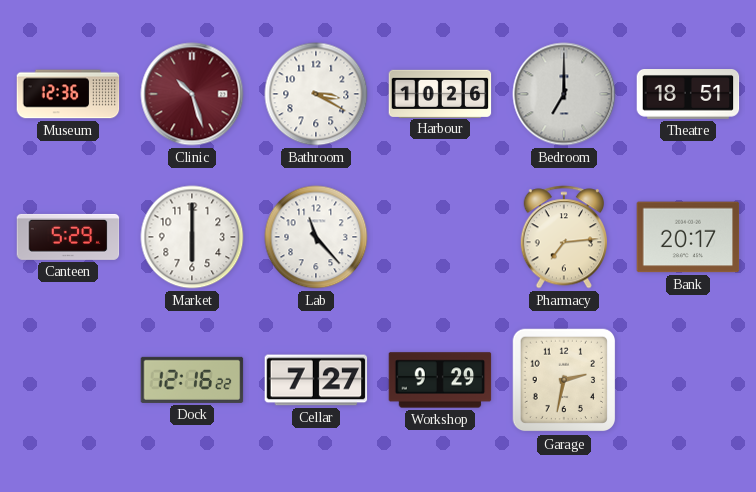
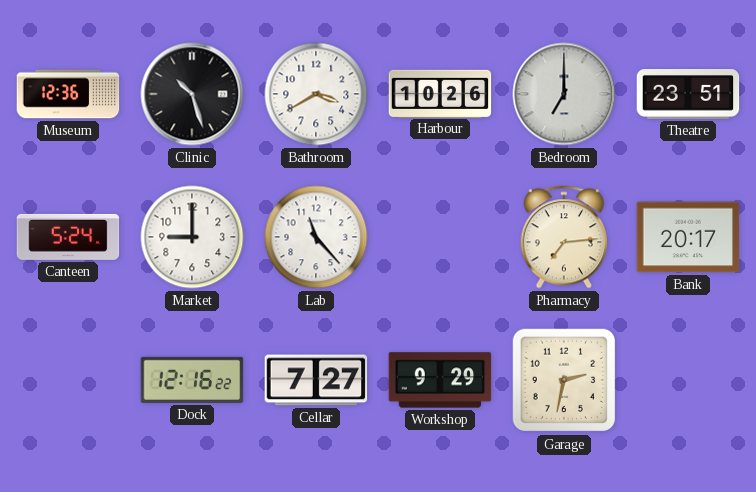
Clinic dial: burgundy -> black (192, 94)
Bathroom: 3:20 -> 3:40 (316, 94)
Theatre: 18:51 -> 23:51 (688, 95)
Canteen: 5:29 -> 5:24 (68, 237)
Market: 6:00 -> 9:00 (192, 237)
